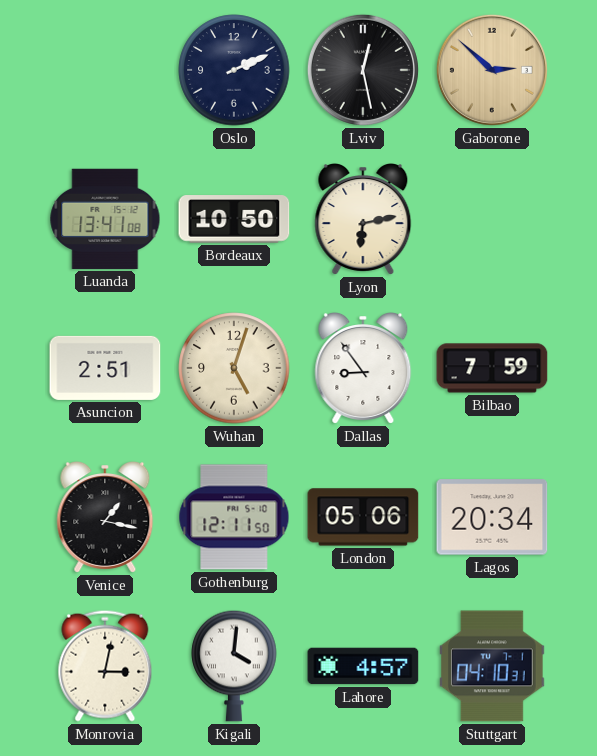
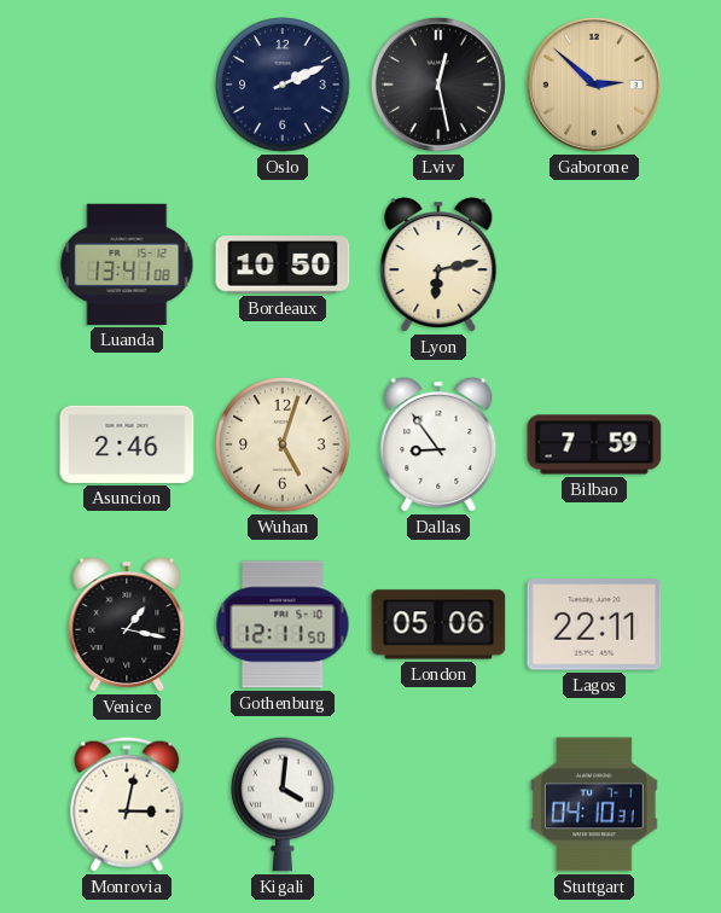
Asuncion: 2:51 -> 2:46 (127, 444)
Lagos: 20:34 -> 22:11 (594, 624)
Lahore: 4:57 -> none (363, 666)
